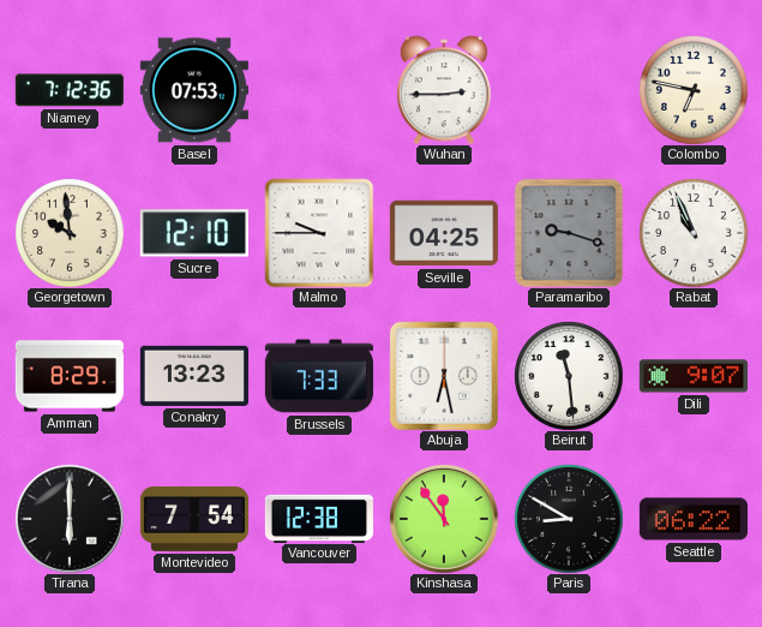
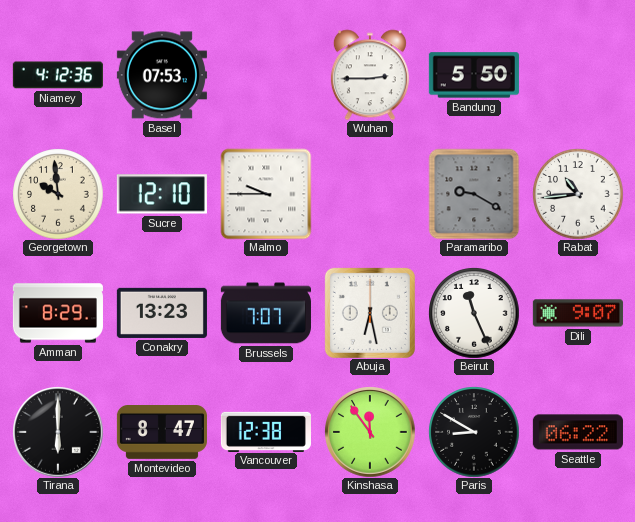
Niamey: 7:12 -> 4:12 (58, 75)
Bandung: none -> 5:50 (474, 75)
Colombo: 6:47 -> none (694, 90)
Seville: 04:25 -> none (444, 233)
Paramaribo: 9:18 -> 9:20 (474, 194)
Rabat: 10:56 -> 10:44 (578, 194)
Brussels: 7:33 -> 7:07 (266, 313)
Beirut: 11:29 -> 11:26 (474, 313)
Montevideo: 7:54 -> 8:47 (162, 433)
